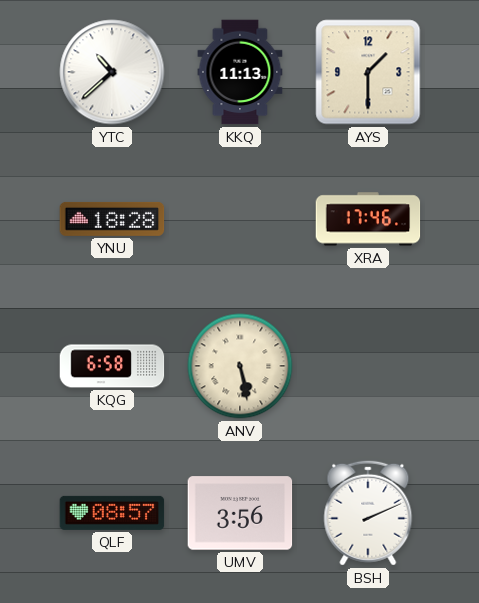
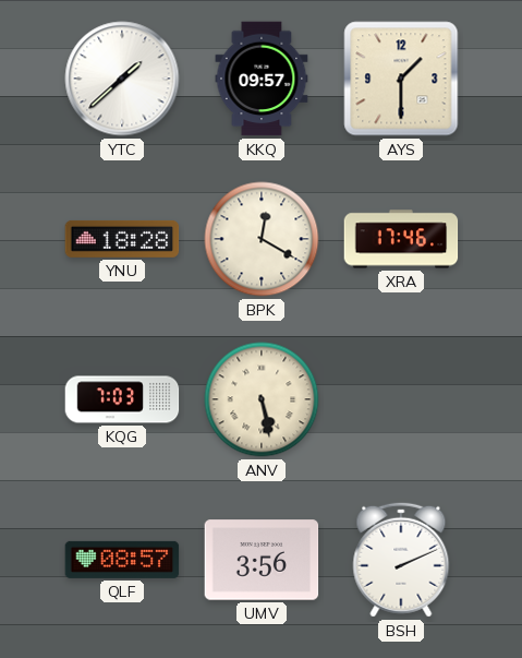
YTC: 10:38 -> 1:38 (122, 79)
KKQ: 11:13 -> 09:57 (262, 79)
BPK: none -> 12:20 (262, 239)
KQG: 6:58 -> 7:03 (122, 399)
